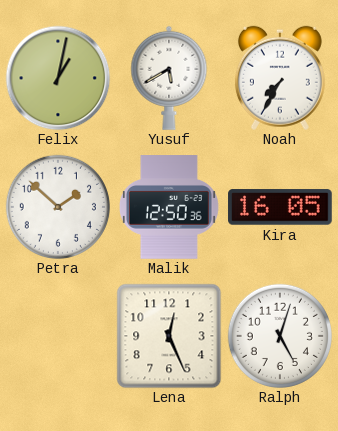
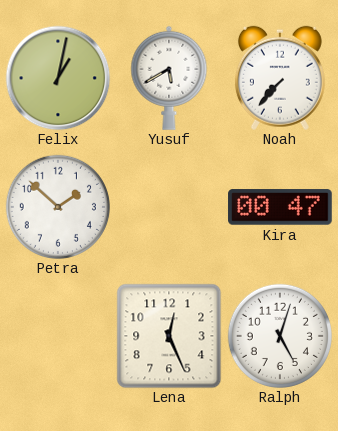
Noah: 7:35 -> 7:37 (280, 78)
Malik: 12:50 -> none (169, 207)
Kira: 16:05 -> 00:47 (280, 207)
